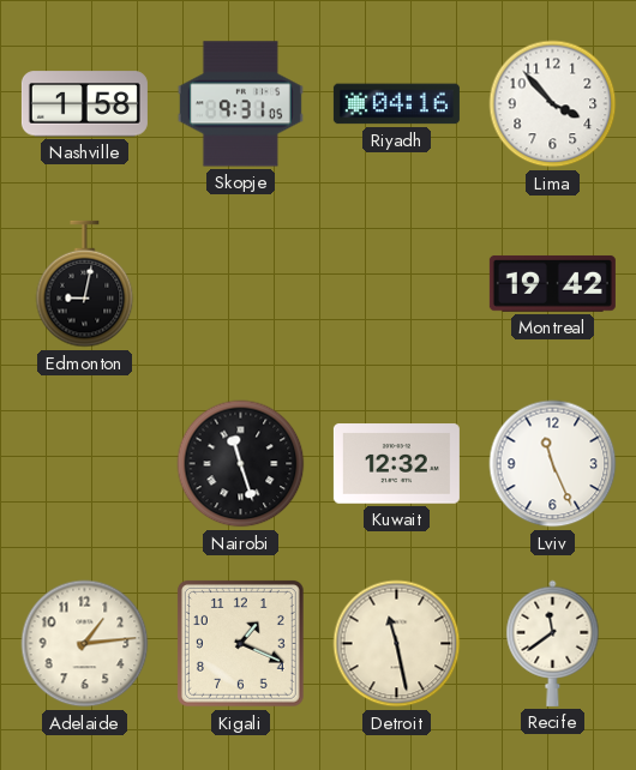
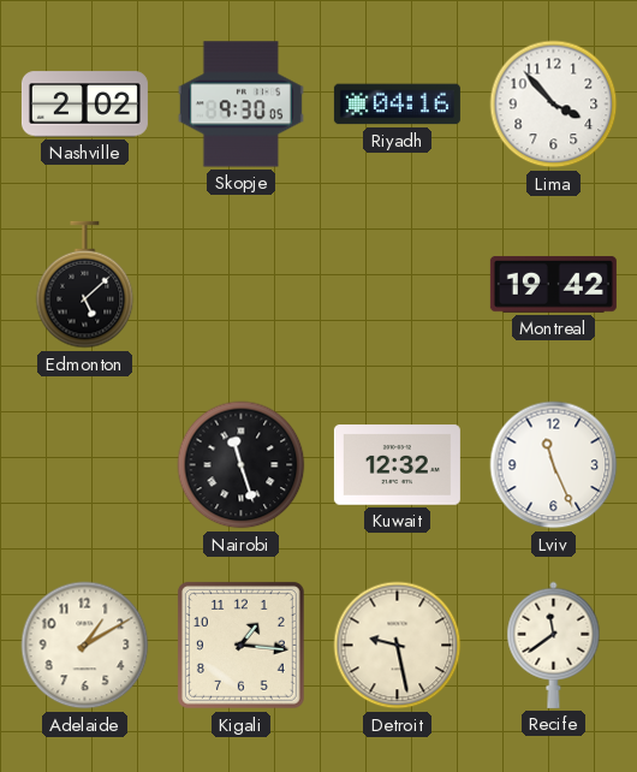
Nashville: 1:58 -> 2:02 (84, 105)
Skopje: 9:31 -> 9:30 (240, 105)
Edmonton: 9:02 -> 5:08 (85, 285)
Adelaide: 1:14 -> 1:10 (85, 646)
Kigali: 1:19 -> 1:16 (240, 645)
Detroit: 11:28 -> 9:28 (398, 646)
